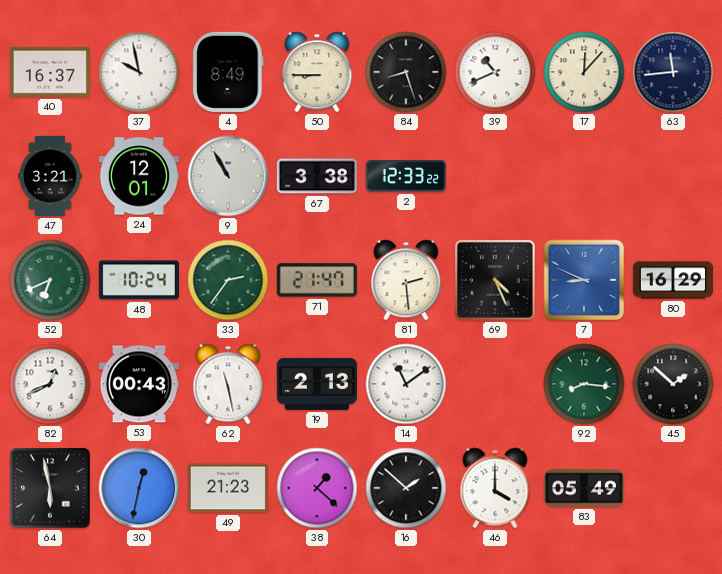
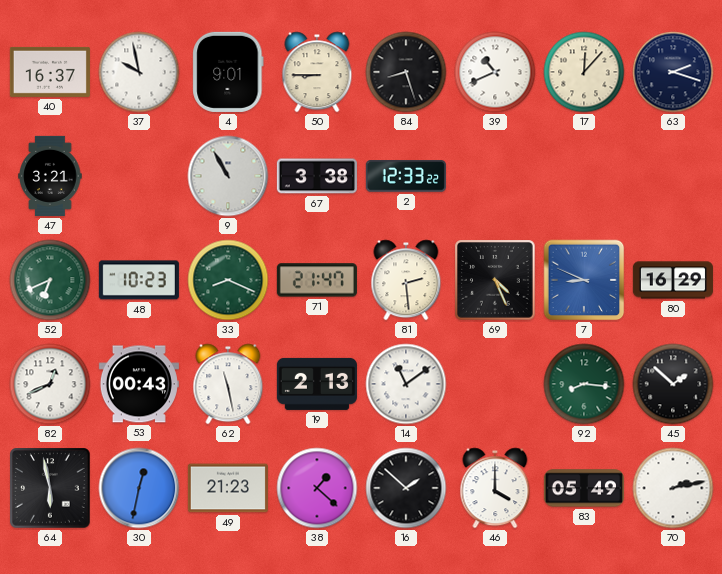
4: 8:49 -> 9:01 (228, 72)
63: 11:44 -> 2:18 (673, 72)
24: 12:01 -> none (139, 176)
48: 10:24 -> 10:23 (139, 280)
33: 2:36 -> 8:19 (228, 280)
70: none -> 2:13 (673, 488)
